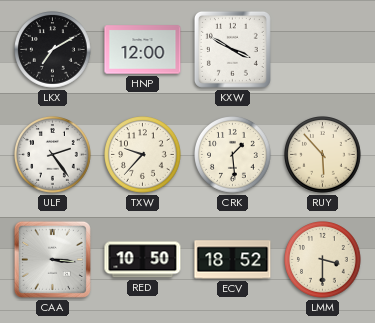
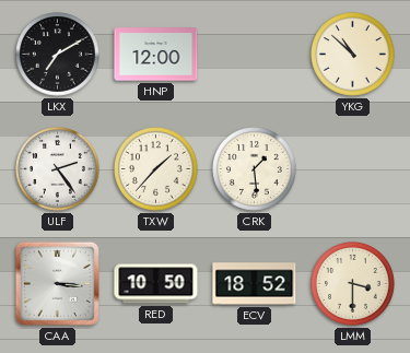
KXW: 3:50 -> none (232, 49)
YKG: none -> 10:52 (353, 55)
TXW: 9:37 -> 1:37 (156, 169)
RUY: 5:53 -> none (323, 155)
